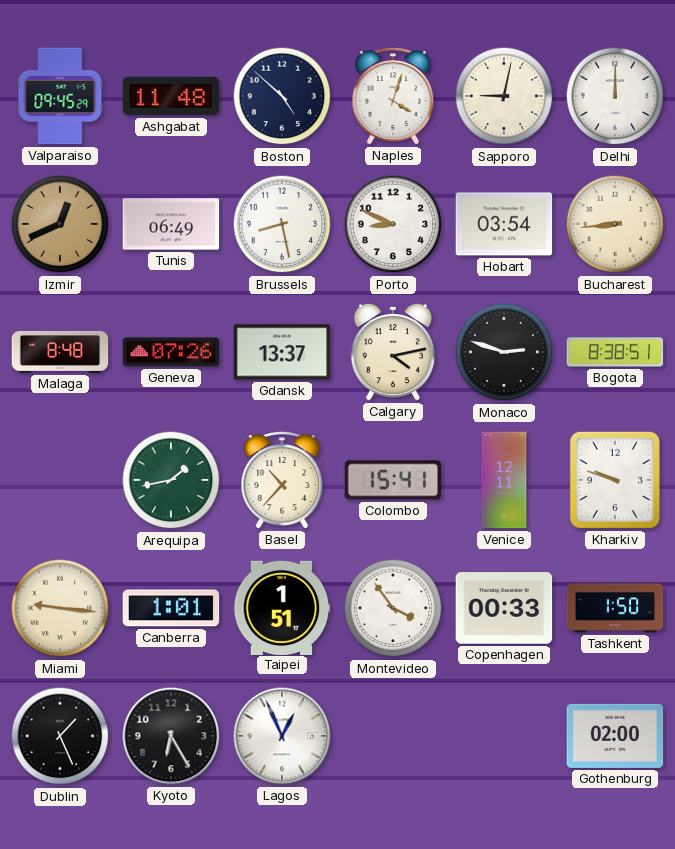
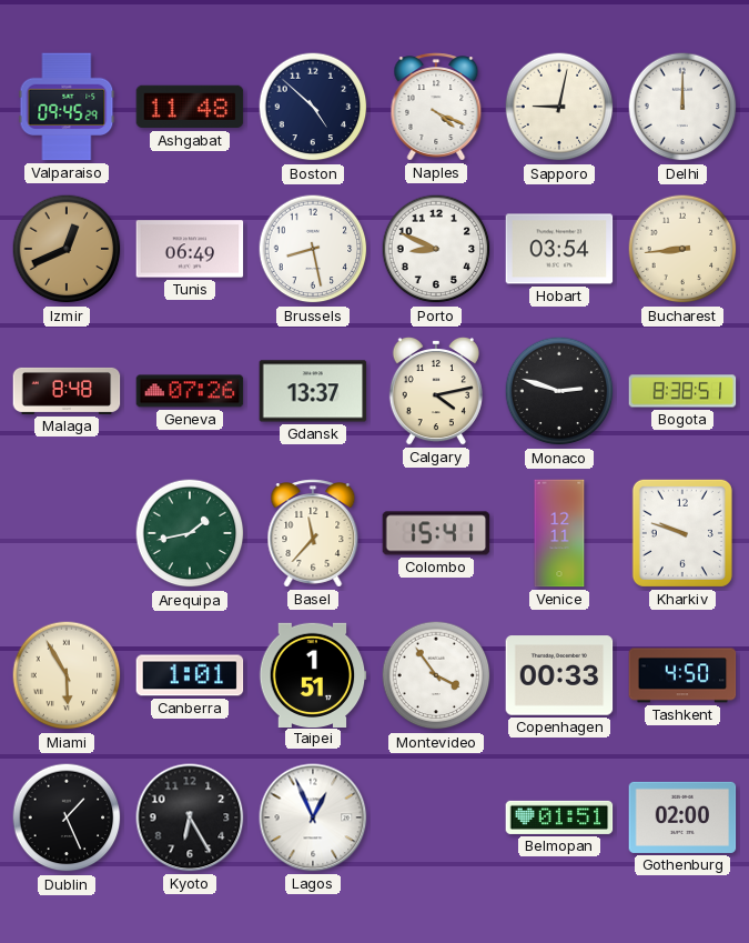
Naples: 4:03 -> 4:19 (436, 107)
Basel: 10:37 -> 11:37 (313, 533)
Miami: 9:16 -> 5:55 (67, 675)
Tashkent: 1:50 -> 4:50 (682, 675)
Belmopan: none -> 01:51 (559, 817)
